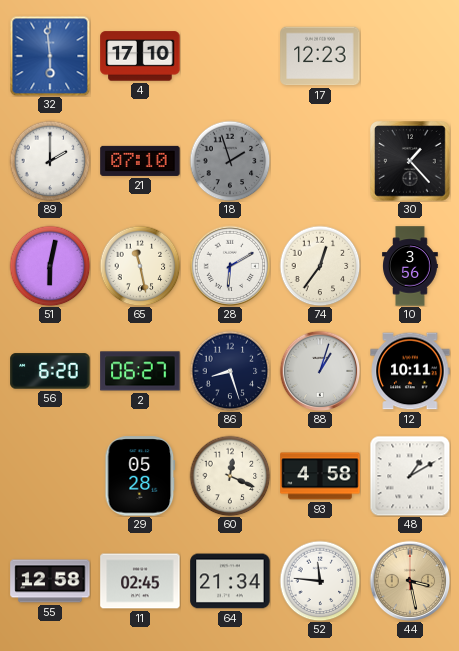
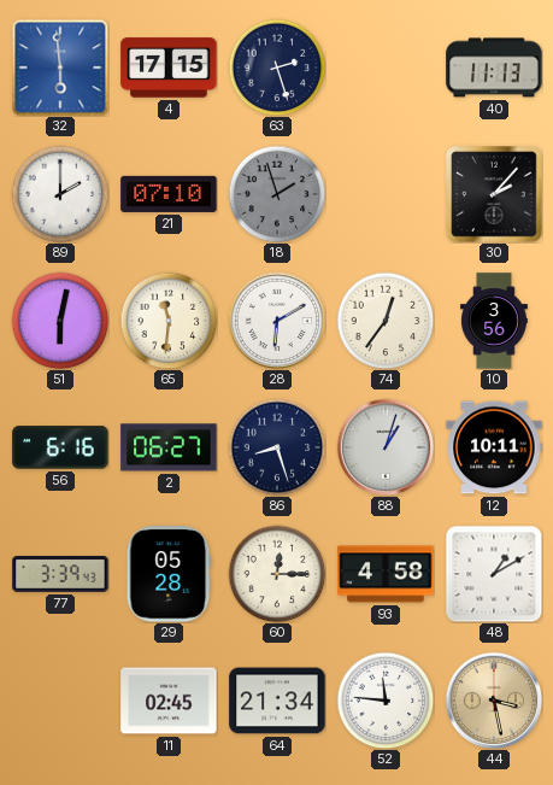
4: 17:10 -> 17:15 (169, 68)
63: none -> 2:27 (277, 68)
17: 12:23 -> none (320, 56)
40: none -> 11:13 (494, 68)
30: 1:23 -> 2:07 (495, 195)
65: 11:28 -> 11:31 (169, 321)
56: 6:20 -> 6:16 (60, 447)
77: none -> 3:39 (60, 575)
60: 12:19 -> 12:15 (277, 574)
55: 12:58 -> none (50, 581)
